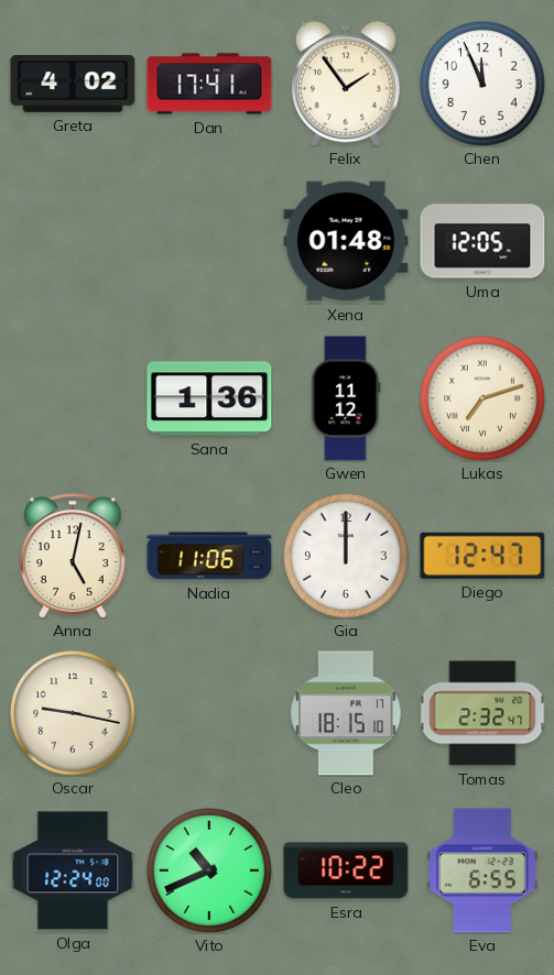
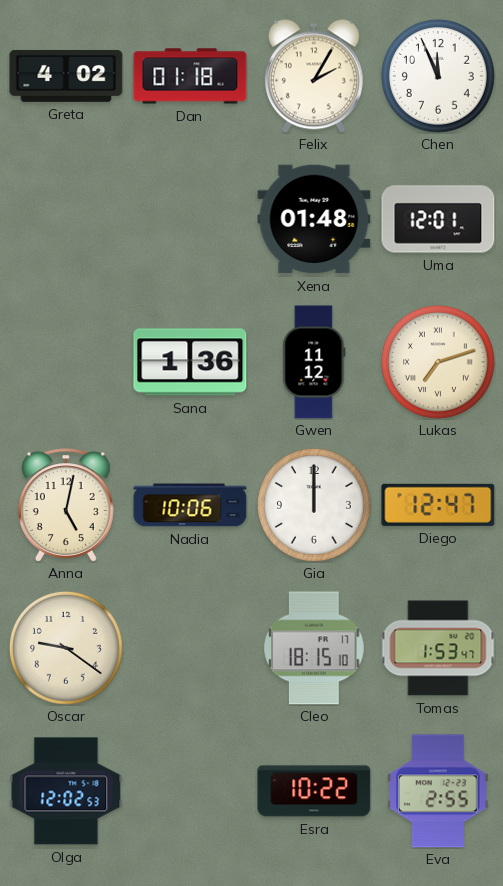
Dan: 17:41 -> 01:18 (190, 76)
Felix: 1:54 -> 2:05 (314, 76)
Uma: 12:05 -> 12:01 (438, 219)
Nadia: 11:06 -> 10:06 (190, 505)
Oscar: 9:17 -> 9:21 (66, 648)
Tomas: 2:32 -> 1:53 (438, 648)
Olga: 12:24 -> 12:02 (66, 791)
Vito: 10:41 -> none (209, 870)
Eva: 6:55 -> 2:55 (438, 791)
